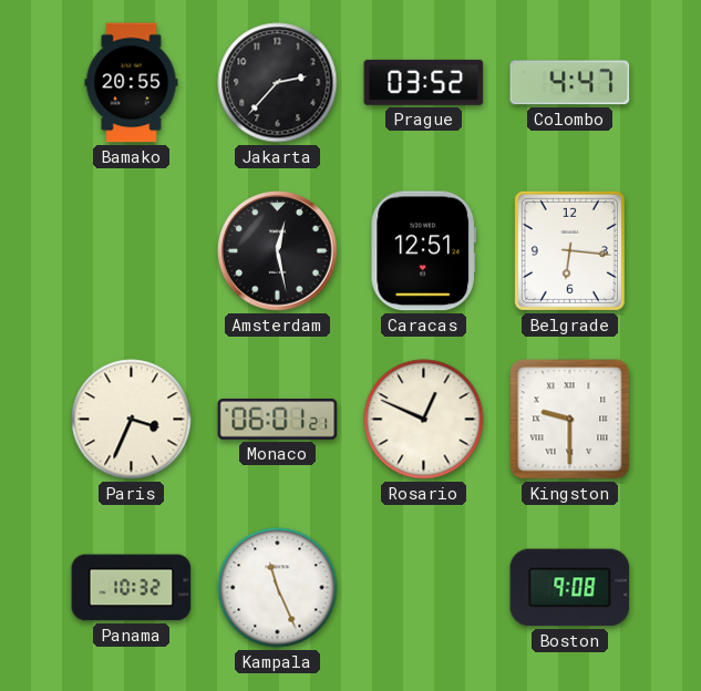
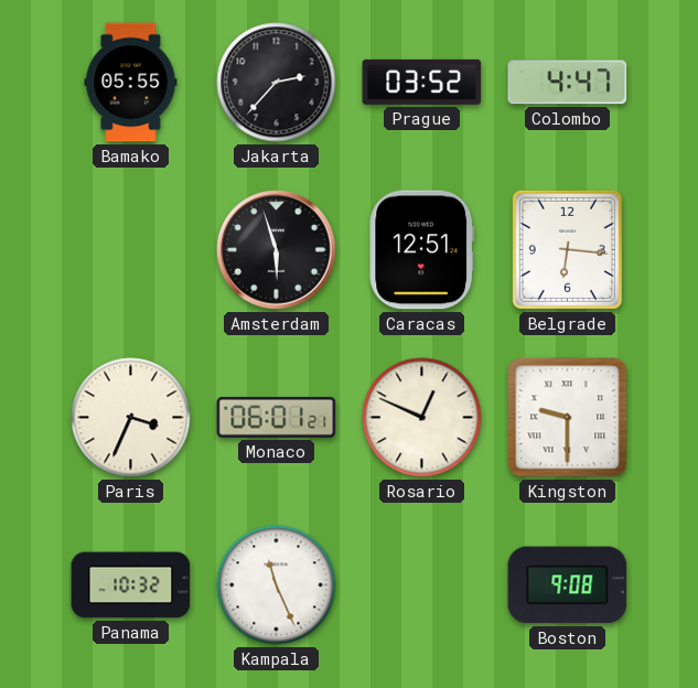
Bamako: 20:55 -> 05:55 (131, 83)
Amsterdam: 12:28 -> 5:57 (277, 250)
